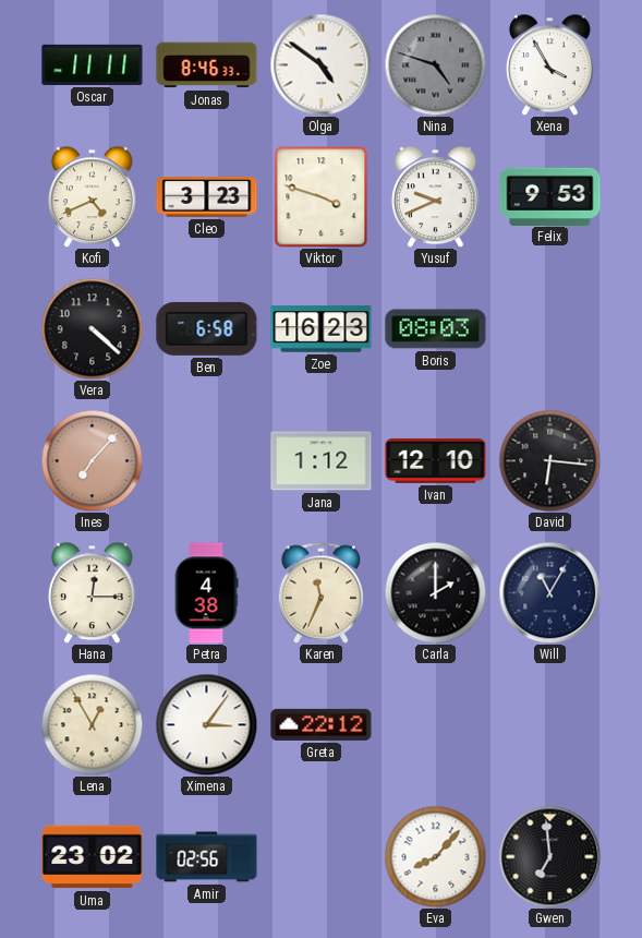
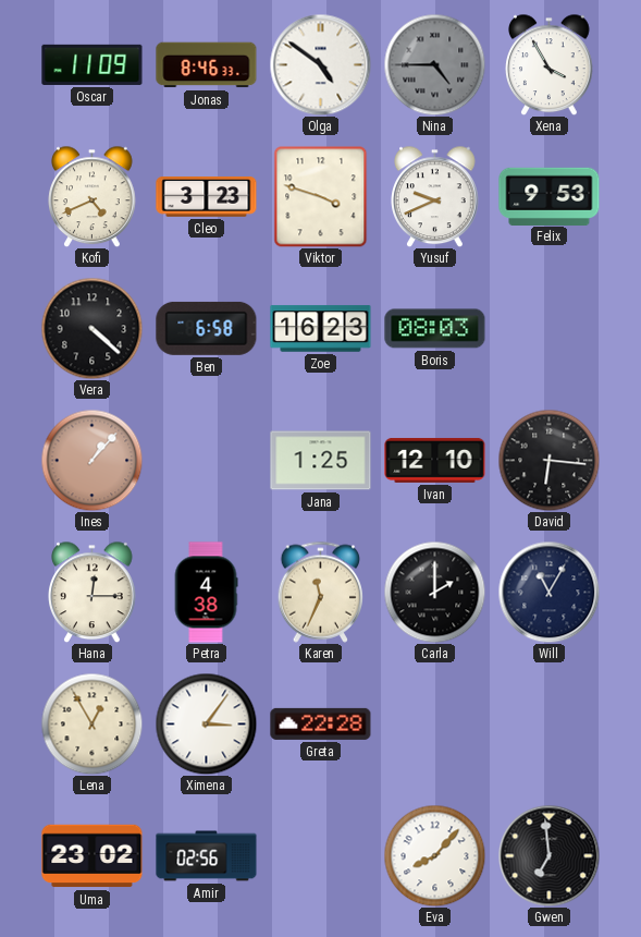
Oscar: 11:11 -> 11:09 (93, 64)
Nina: 4:48 -> 4:45 (434, 64)
Ines: 7:07 -> 1:07 (91, 460)
Jana: 1:12 -> 1:25 (321, 461)
Greta: 22:12 -> 22:28 (321, 723)
